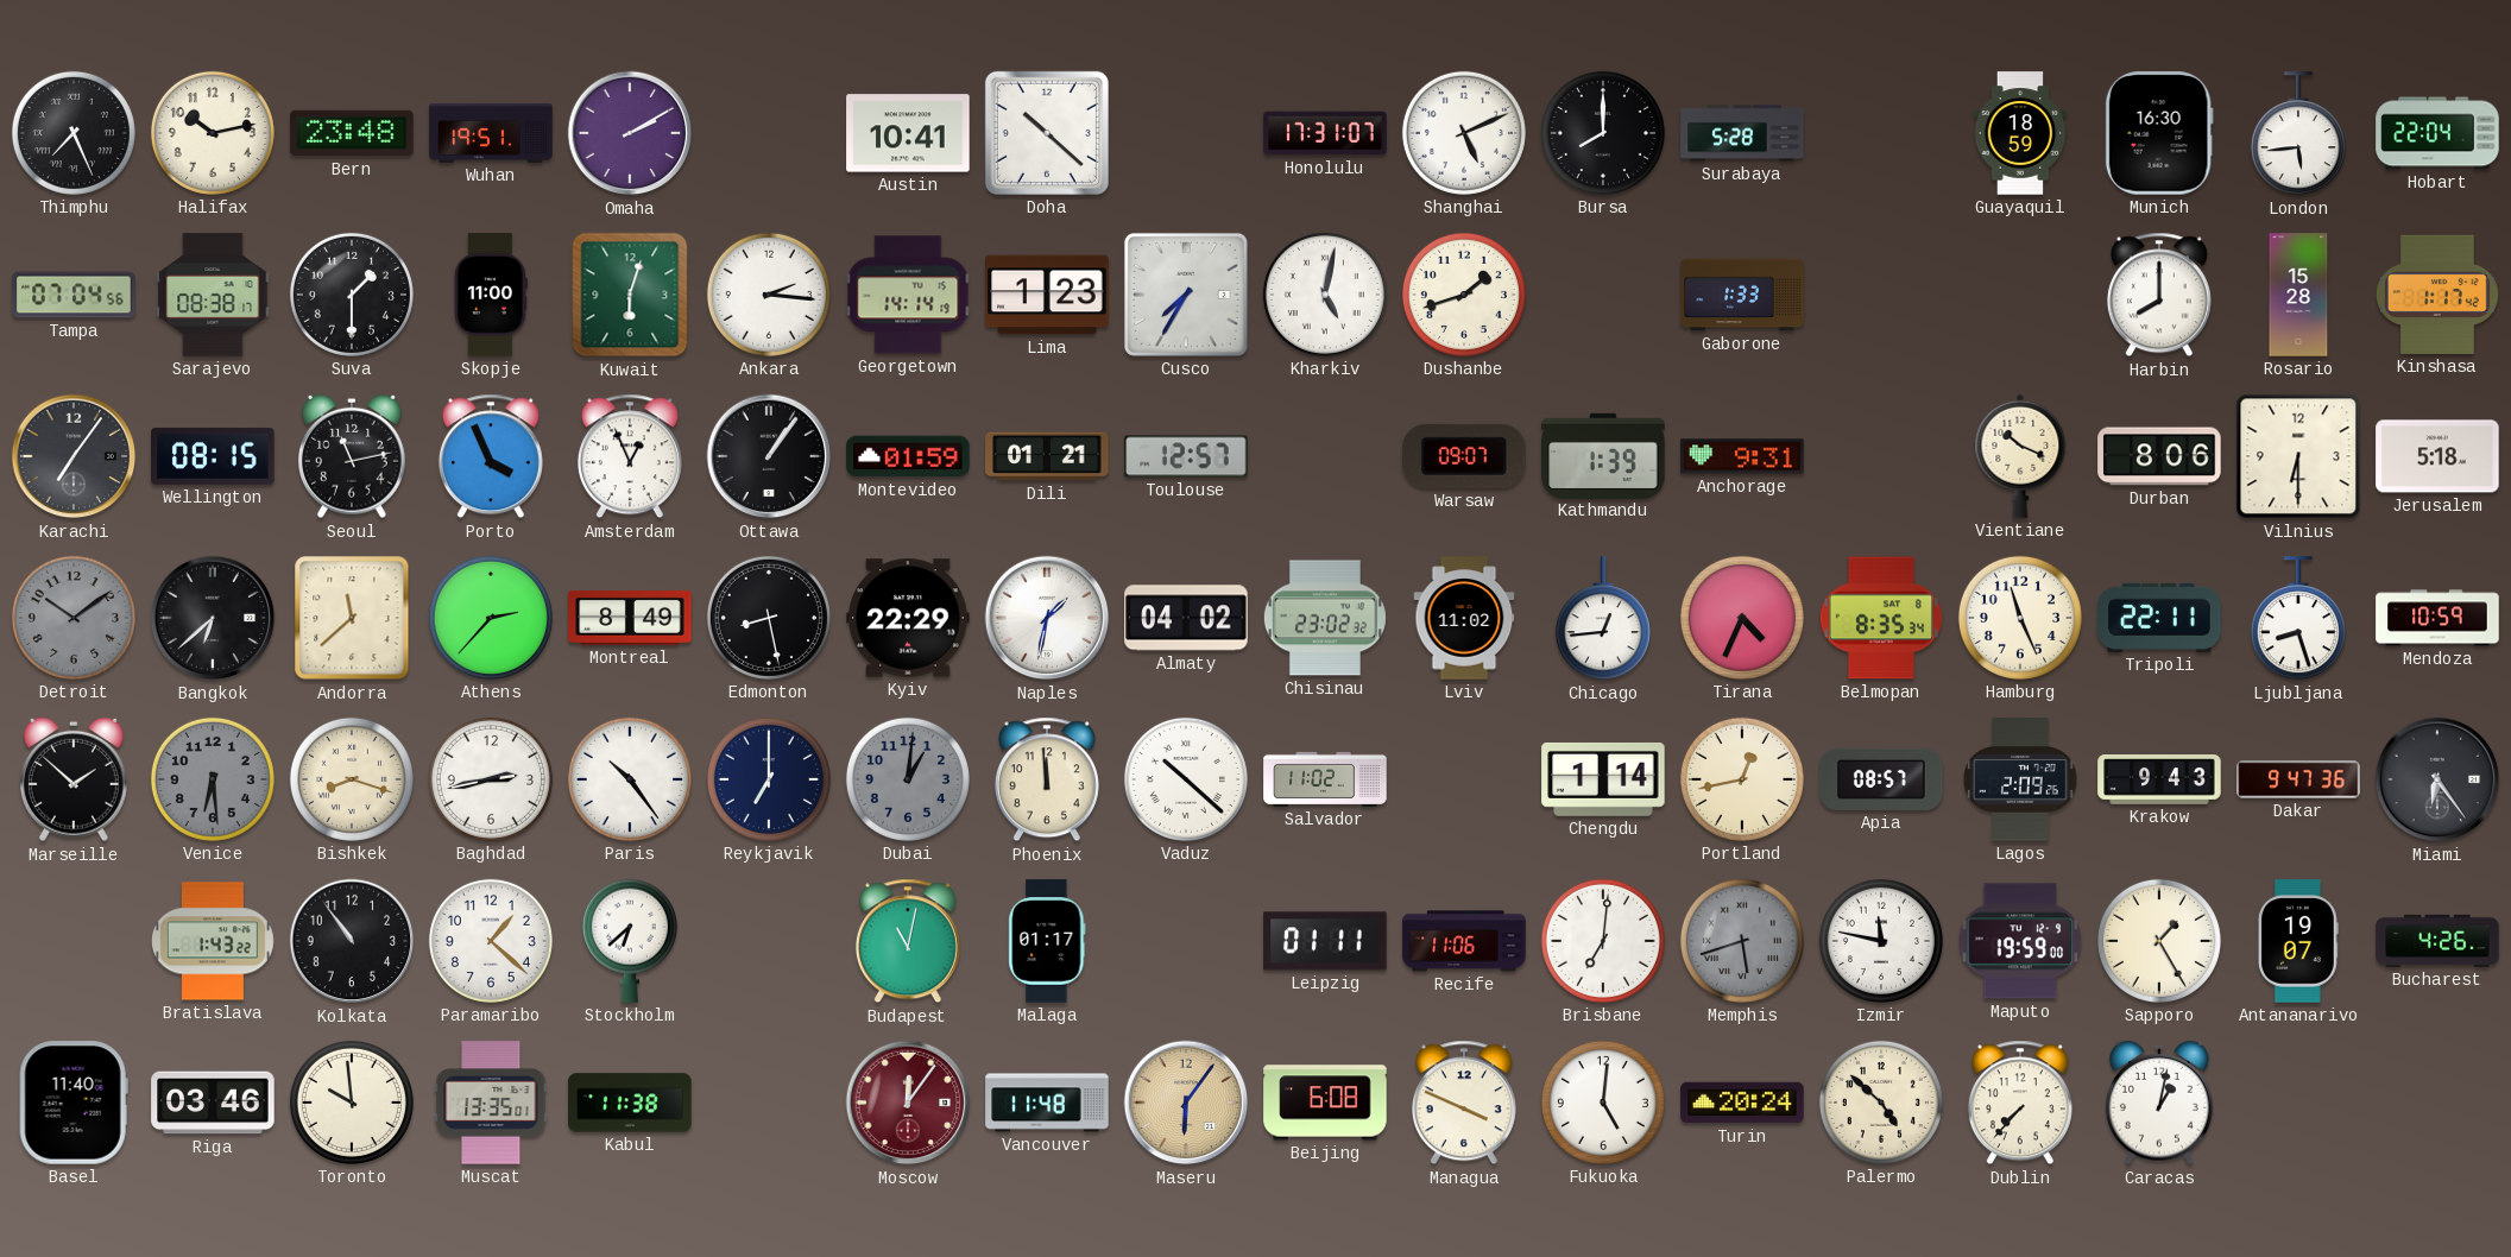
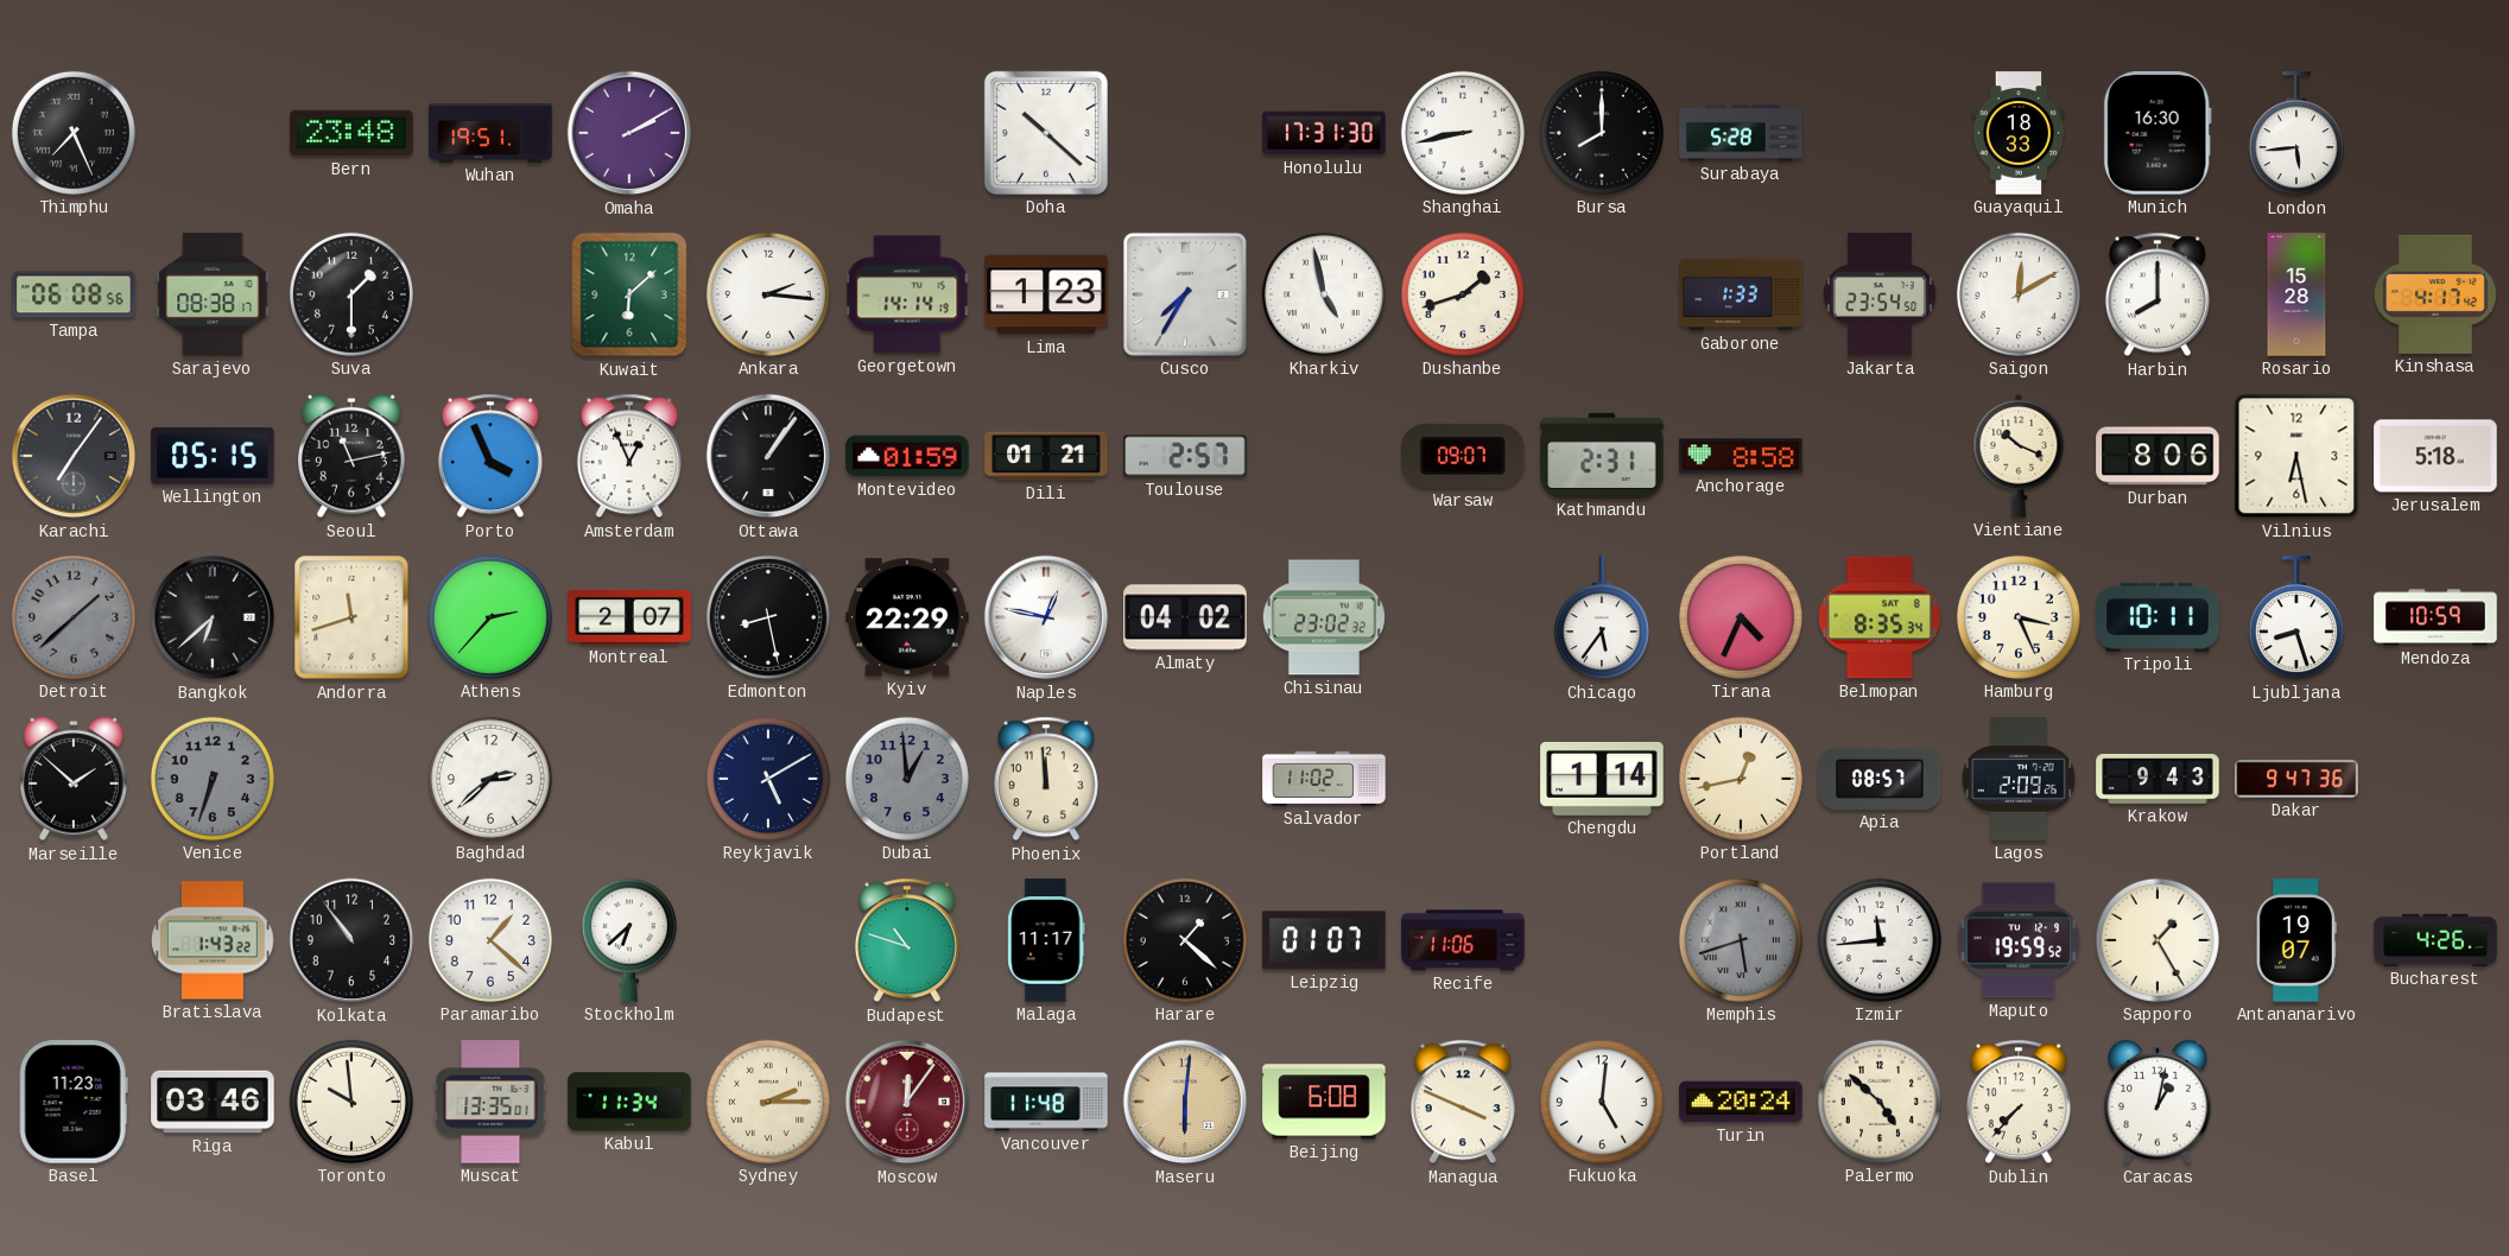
Halifax: 10:13 -> none (213, 133)
Austin: 10:41 -> none (908, 133)
Honolulu: 17:31:07 -> 17:31:30 (1324, 133)
Shanghai: 5:11 -> 8:43 (1463, 133)
Guayaquil: 18:59 -> 18:33 (2019, 133)
Hobart: 22:04 -> none (2437, 133)
Tampa: 07:04 -> 06:08 (74, 294)
Skopje: 11:00 -> none (491, 295)
Kuwait: 6:03 -> 6:08 (629, 294)
Kharkiv: 5:02 -> 4:58 (1324, 294)
Jakarta: none -> 23:54 (1880, 294)
Saigon: none -> 12:10 (2019, 294)
Kinshasa: 1:17 -> 4:17 (2437, 294)
Wellington: 08:15 -> 05:15 (213, 456)
Toulouse: 12:57 -> 2:57 (1185, 456)
Kathmandu: 1:39 -> 2:31 (1602, 455)
Anchorage: 9:31 -> 8:58 (1741, 456)
Vilnius: 6:30 -> 6:28 (2296, 456)
Detroit: 10:09 -> 1:38 (74, 617)
Andorra: 11:38 -> 11:42 (351, 617)
Montreal: 8:49 -> 2:07 (629, 617)
Naples: 1:32 -> 12:47 (1046, 617)
Lviv: 11:02 -> none (1464, 618)
Chicago: 12:44 -> 5:36 (1602, 619)
Hamburg: 11:26 -> 3:26 (2019, 617)
Tripoli: 22:11 -> 10:11 (2158, 617)
Venice: 6:29 -> 6:33 (213, 779)
Bishkek: 8:18 -> none (352, 779)
Baghdad: 2:43 -> 2:38 (490, 779)
Paris: 10:24 -> none (630, 779)
Reykjavik: 7:00 -> 5:10 (768, 779)
Dubai: 1:01 -> 12:59 (907, 779)
Vaduz: 10:22 -> none (1186, 779)
Miami: 6:24 -> none (2437, 779)
Budapest: 11:02 -> 10:48 (907, 940)
Malaga: 01:17 -> 11:17 (1046, 940)
Harare: none -> 1:22 (1185, 940)
Leipzig: 01:11 -> 01:07 (1324, 940)
Brisbane: 7:01 -> none (1603, 941)
Izmir: 11:47 -> 11:44 (1880, 940)
Maputo: 19:59:00 -> 19:59:52 (2019, 940)
Basel: 11:40 -> 11:23 (74, 1102)
Kabul: 11:38 -> 11:34 (629, 1102)
Sydney: none -> 2:15 (768, 1102)
Maseru: 6:06 -> 6:01 (1185, 1102)
